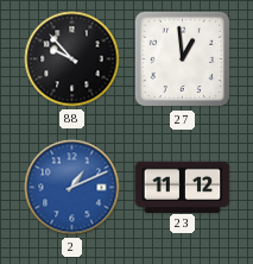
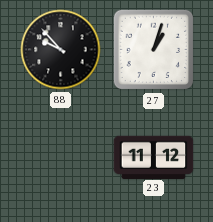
27: 12:59 -> 1:03 (154, 50)
2: 1:11 -> none (72, 188)
